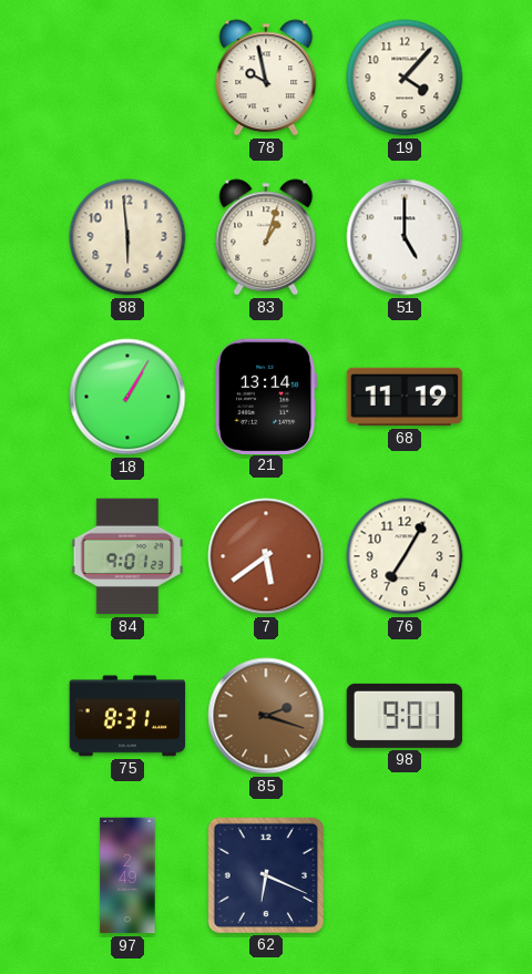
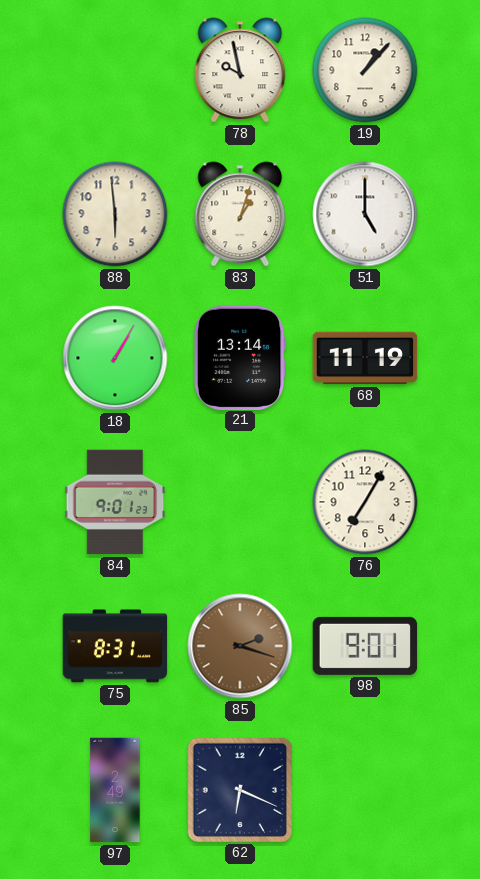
19: 4:07 -> 1:07 (365, 70)
7: 5:39 -> none (266, 556)
